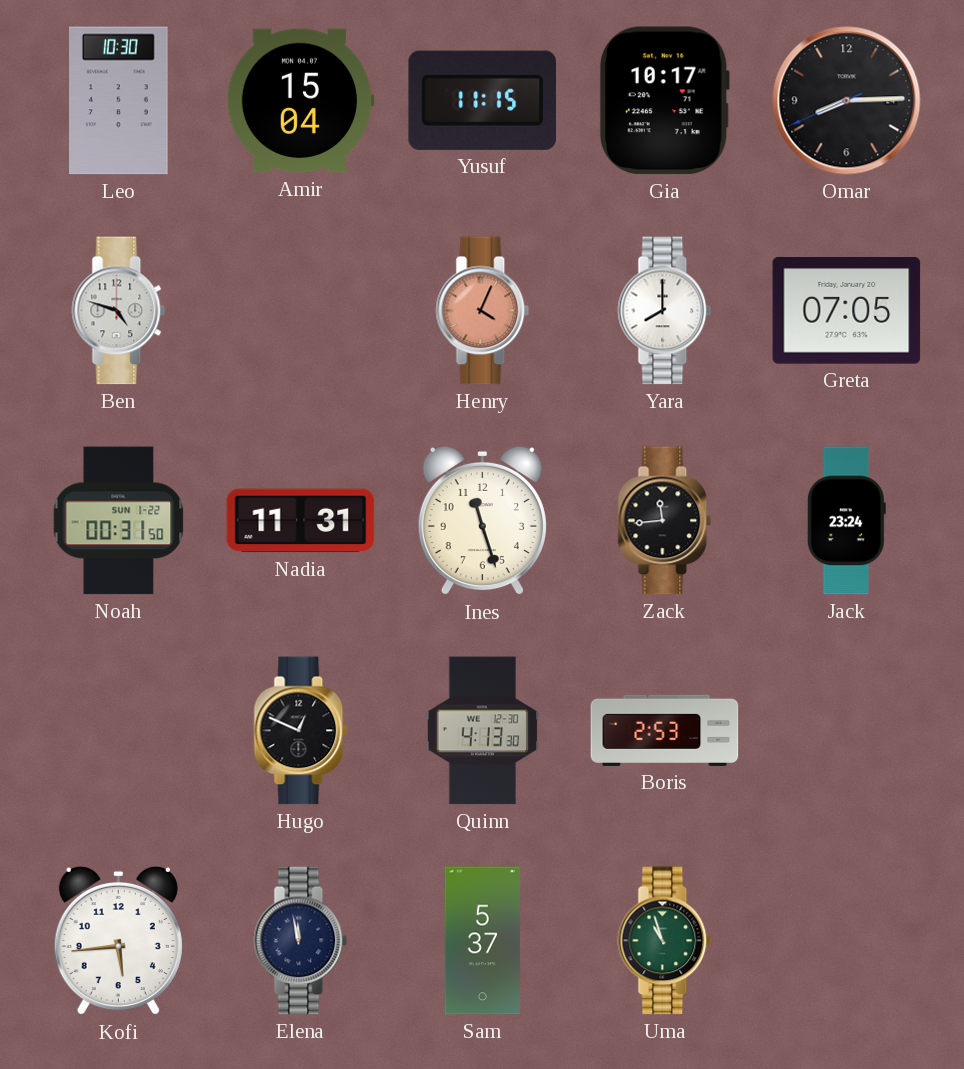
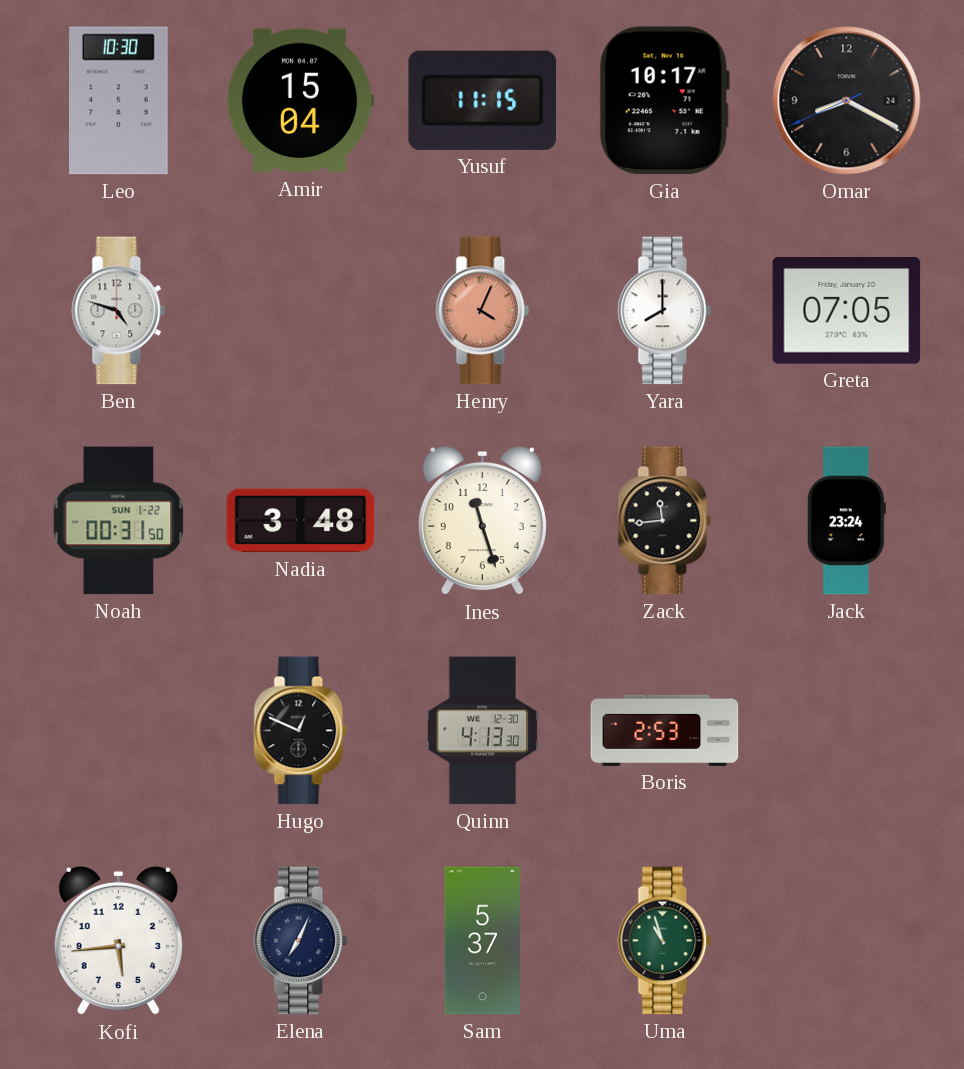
Omar: 8:14 -> 8:19 (847, 101)
Nadia: 11:31 -> 3:48 (301, 521)
Elena: 11:58 -> 7:04 (301, 941)
